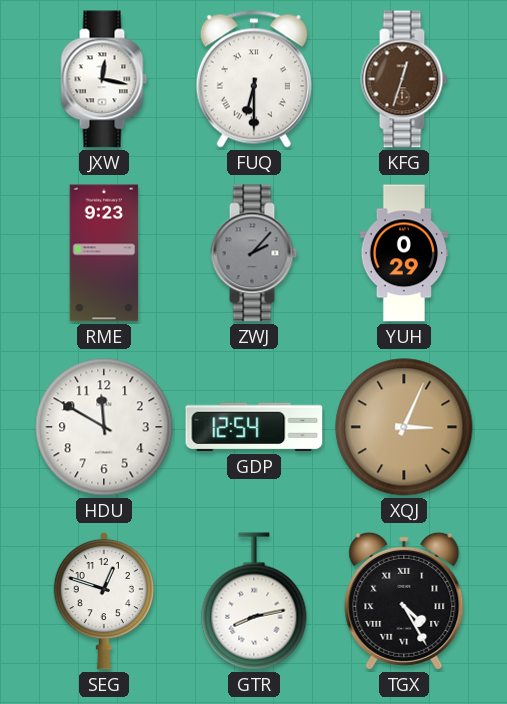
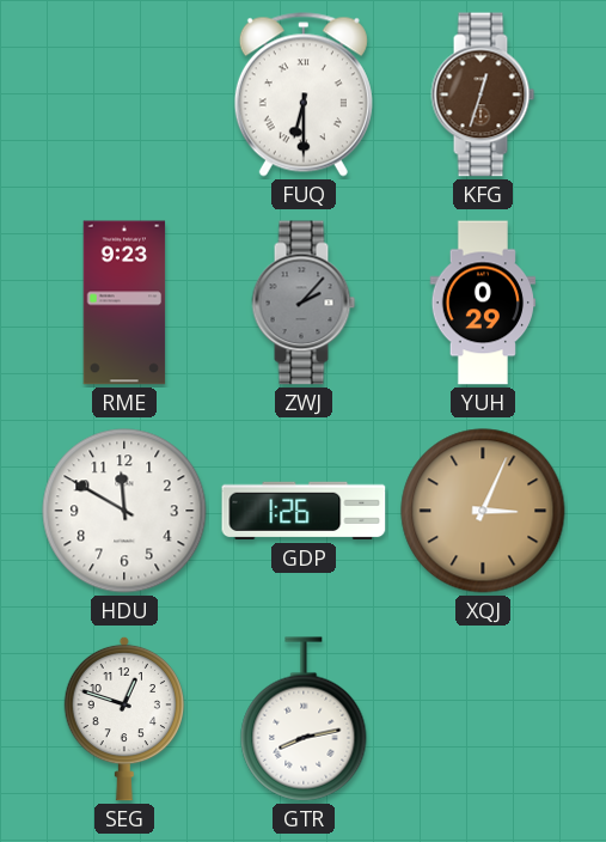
JXW: 12:17 -> none (104, 79)
GDP: 12:54 -> 1:26 (304, 511)
TGX: 4:25 -> none (404, 601)
